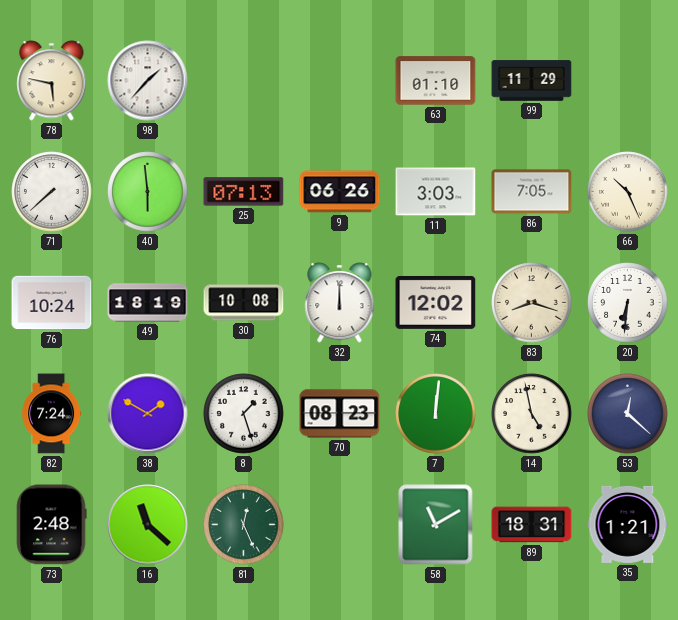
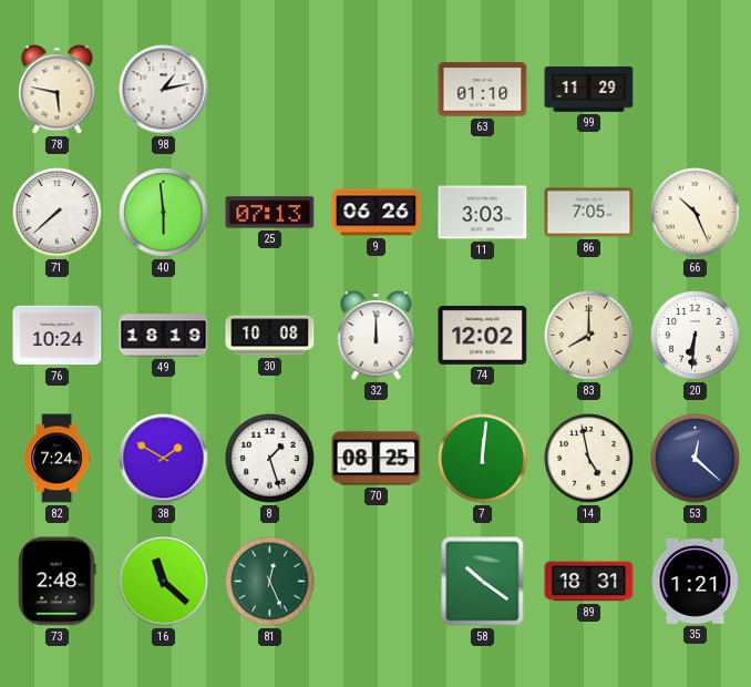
98: 1:37 -> 1:13 (164, 90)
83: 8:18 -> 8:00 (589, 336)
70: 08:23 -> 08:25 (377, 459)
58: 11:10 -> 10:21 (483, 582)
